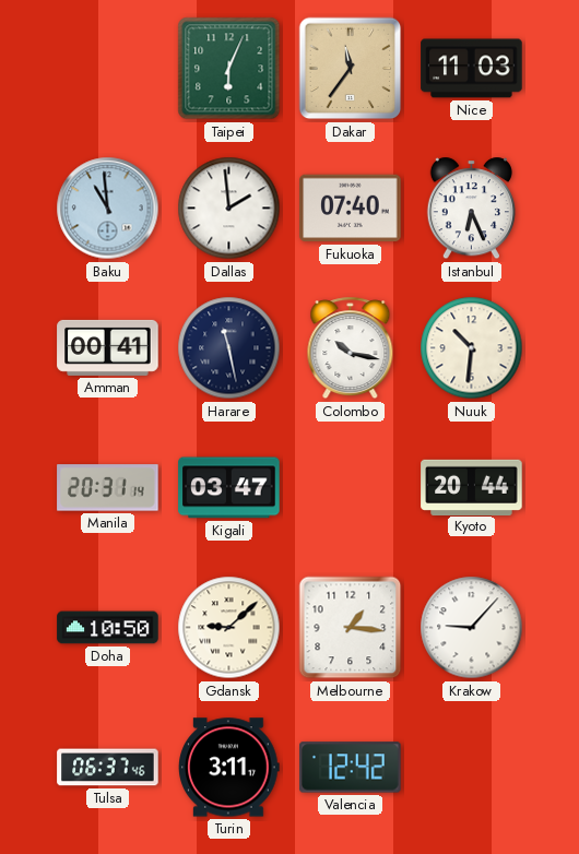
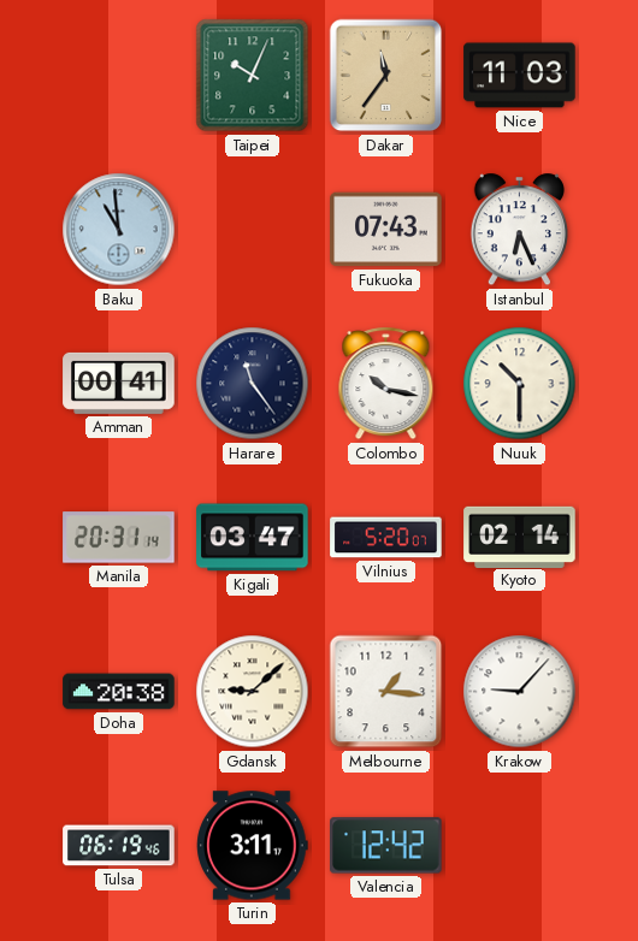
Taipei: 6:04 -> 10:04 (253, 76)
Dallas: 1:59 -> none (229, 209)
Fukuoka: 07:40 -> 07:43 (386, 230)
Harare: 11:28 -> 11:24 (253, 384)
Nuuk: 10:31 -> 10:30 (520, 384)
Vilnius: none -> 5:20 (386, 538)
Kyoto: 20:44 -> 02:14 (520, 537)
Doha: 10:50 -> 20:38 (119, 692)
Tulsa: 06:37 -> 06:19 (119, 846)
